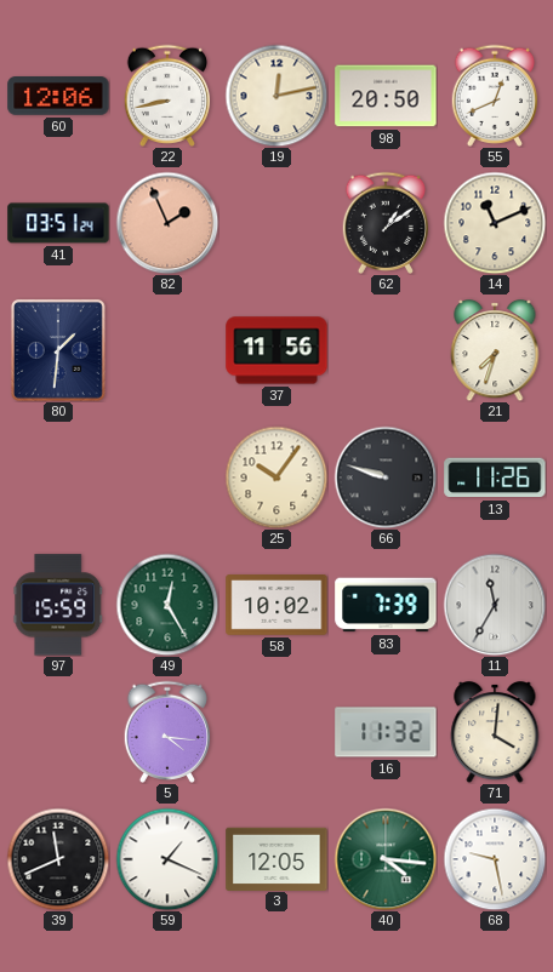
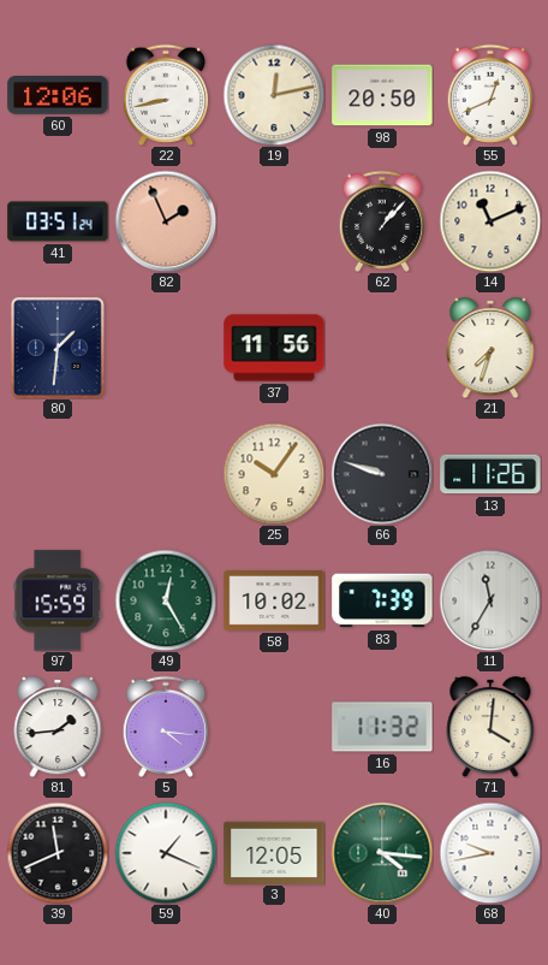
62: 1:09 -> 1:07 (381, 221)
81: none -> 1:44 (58, 727)
68: 9:28 -> 9:43 (490, 853)
